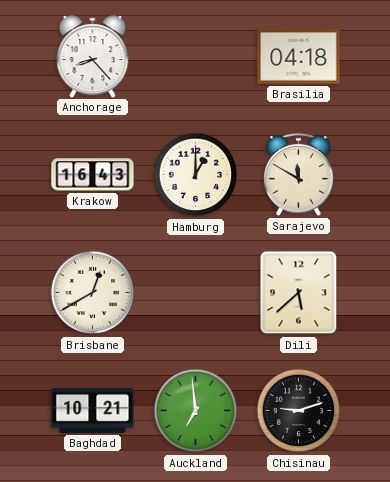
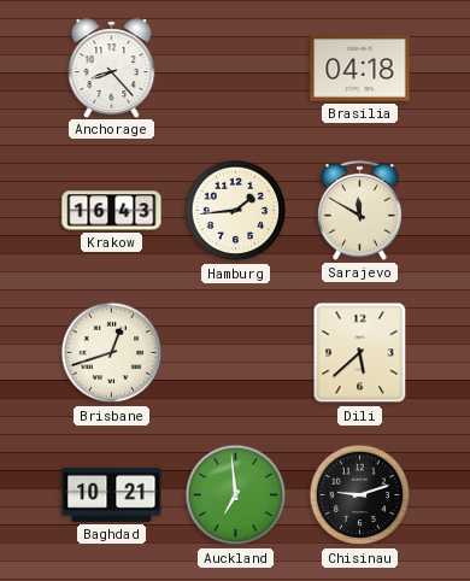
Hamburg: 1:00 -> 1:44 (236, 211)
Brisbane: 12:40 -> 12:42 (112, 353)
